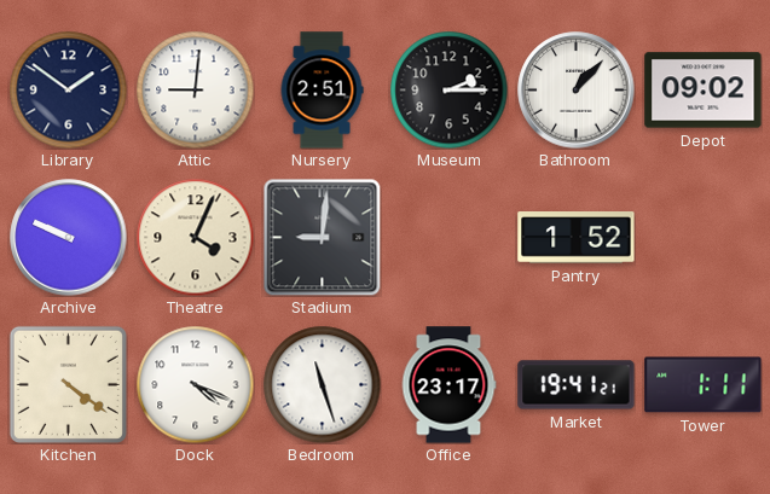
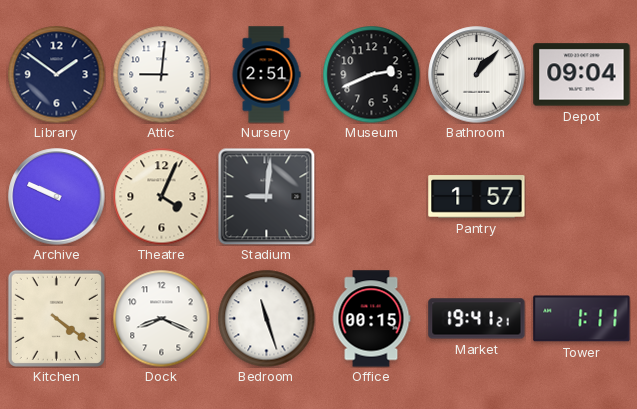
Museum: 2:15 -> 2:41 (371, 74)
Depot: 09:02 -> 09:04 (582, 75)
Pantry: 1:52 -> 1:57 (477, 197)
Dock: 4:19 -> 8:19 (161, 318)
Office: 23:17 -> 00:15 (371, 319)
